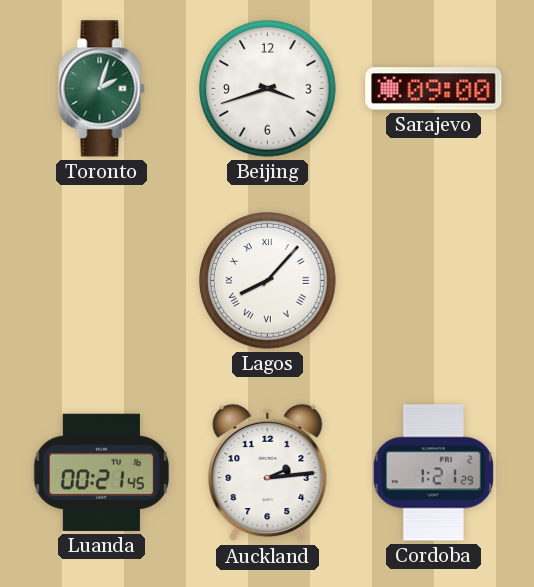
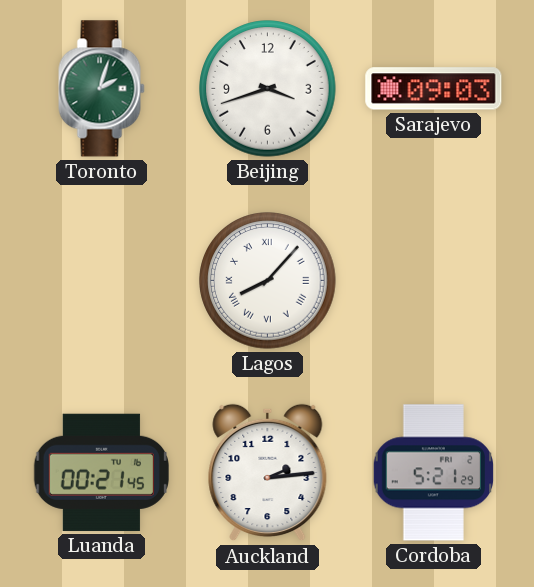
Sarajevo: 09:00 -> 09:03 (434, 89)
Cordoba: 1:21 -> 5:21 (434, 473)
